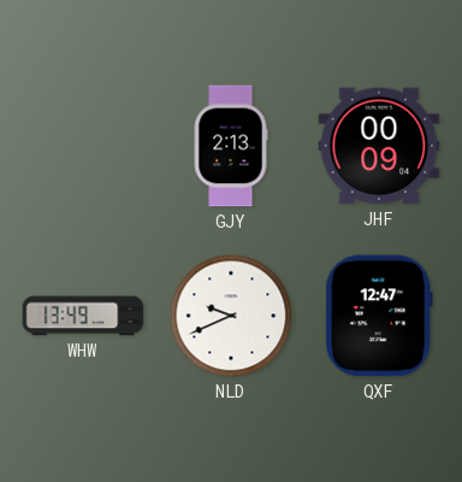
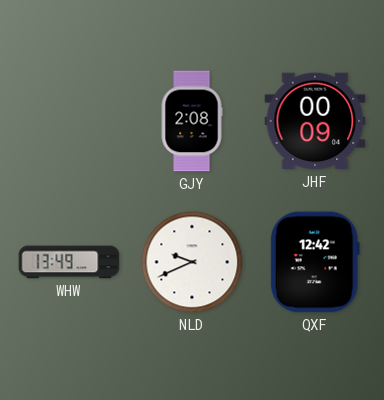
GJY: 2:13 -> 2:08 (192, 121)
QXF: 12:47 -> 12:42 (315, 262)
